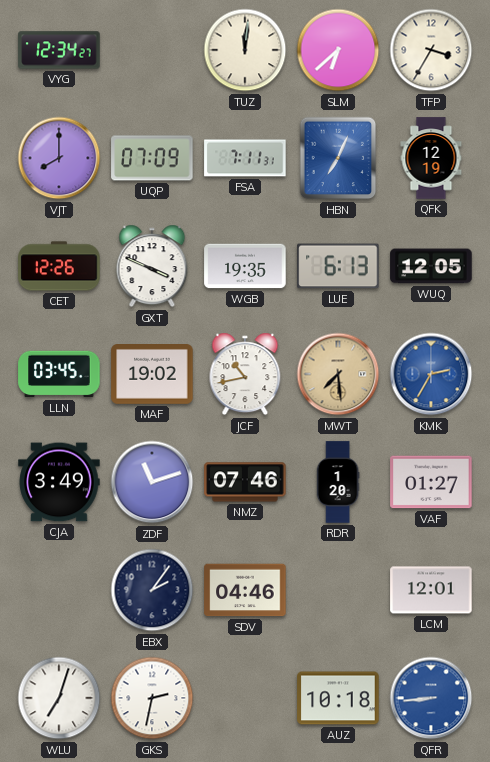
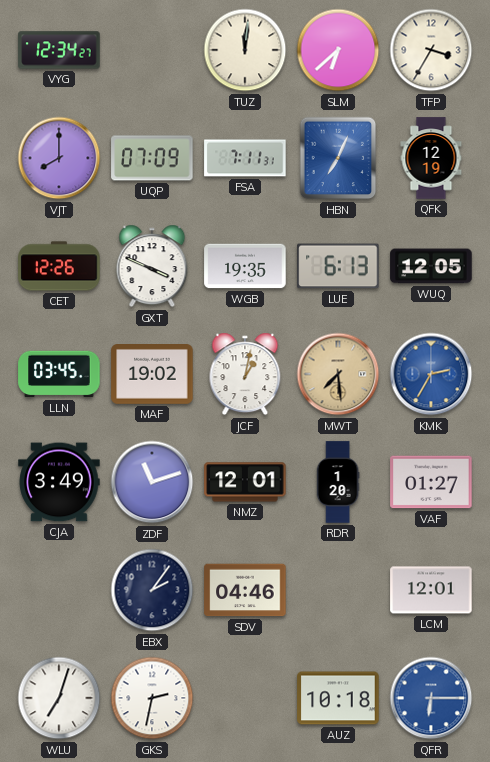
JCF: 10:43 -> 1:02 (245, 374)
NMZ: 07:46 -> 12:01 (245, 482)
QFR: 8:44 -> 6:15 (431, 698)
